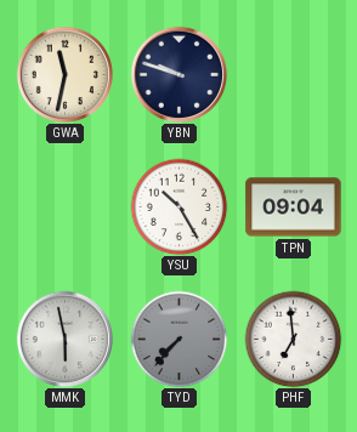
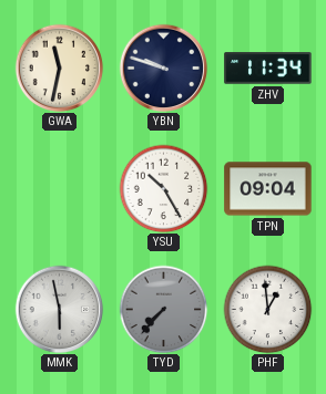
ZHV: none -> 11:34 (268, 69)
PHF: 6:59 -> 12:59 (267, 309)
